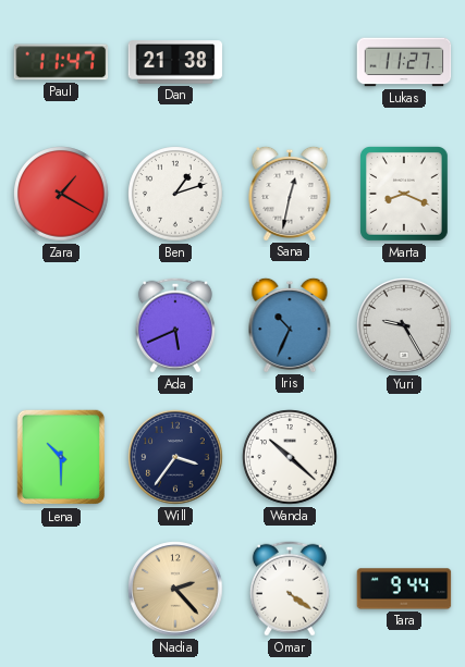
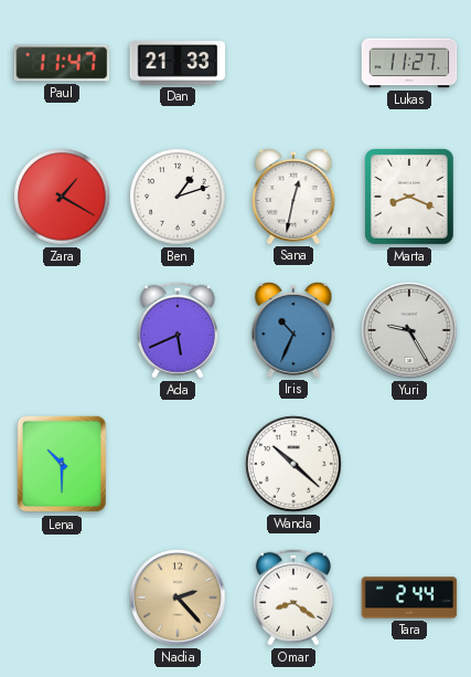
Dan: 21:38 -> 21:33 (178, 63)
Will: 3:36 -> none (175, 457)
Omar: 4:21 -> 8:21 (293, 597)
Tara: 9:44 -> 2:44 (409, 597)
